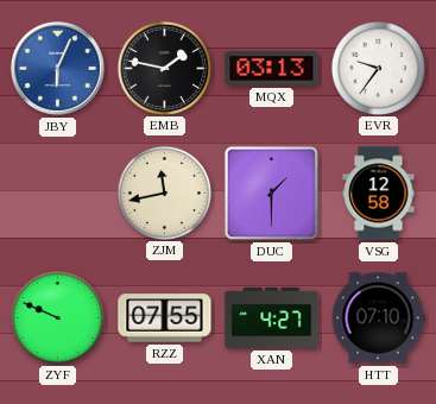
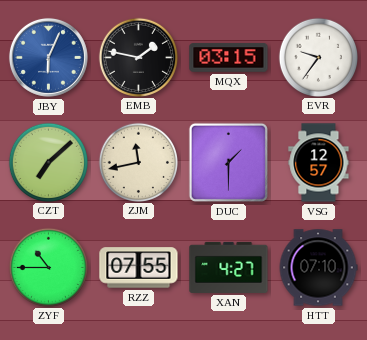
MQX: 03:13 -> 03:15 (229, 58)
CZT: none -> 7:08 (48, 162)
VSG: 12:58 -> 12:57 (319, 163)
ZYF: 9:49 -> 10:45 (48, 267)
